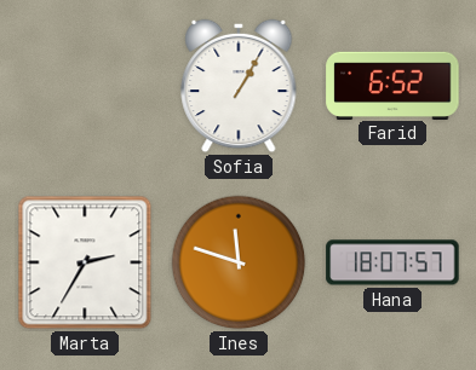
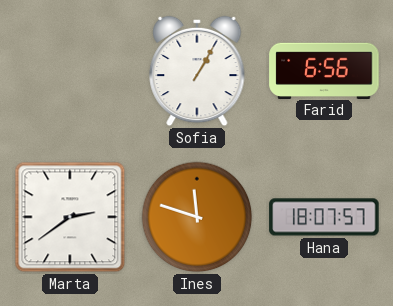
Farid: 6:52 -> 6:56 (324, 70)
Marta: 2:35 -> 2:39 (70, 217)
